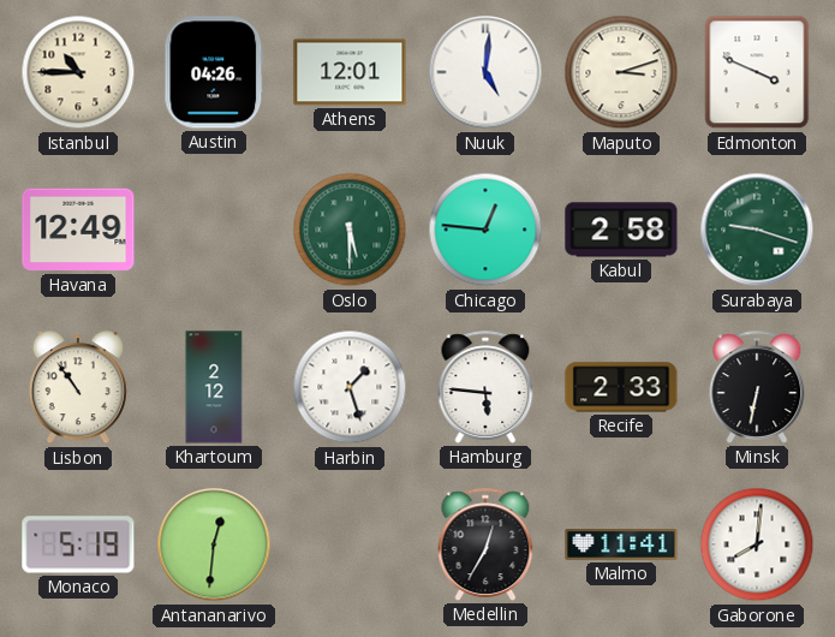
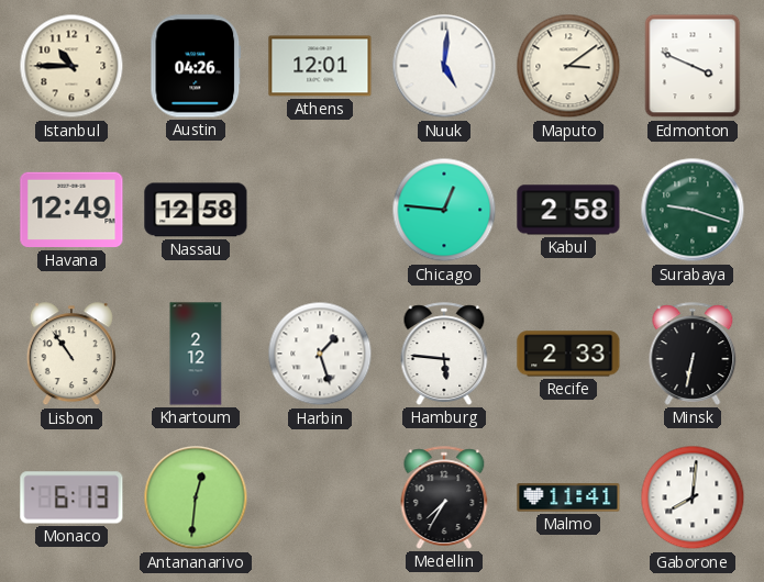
Maputo: 3:12 -> 3:09 (568, 66)
Nassau: none -> 12:58 (196, 210)
Oslo: 5:30 -> none (350, 230)
Monaco: 5:19 -> 6:13 (71, 497)
Medellin: 12:35 -> 7:35 (444, 497)
